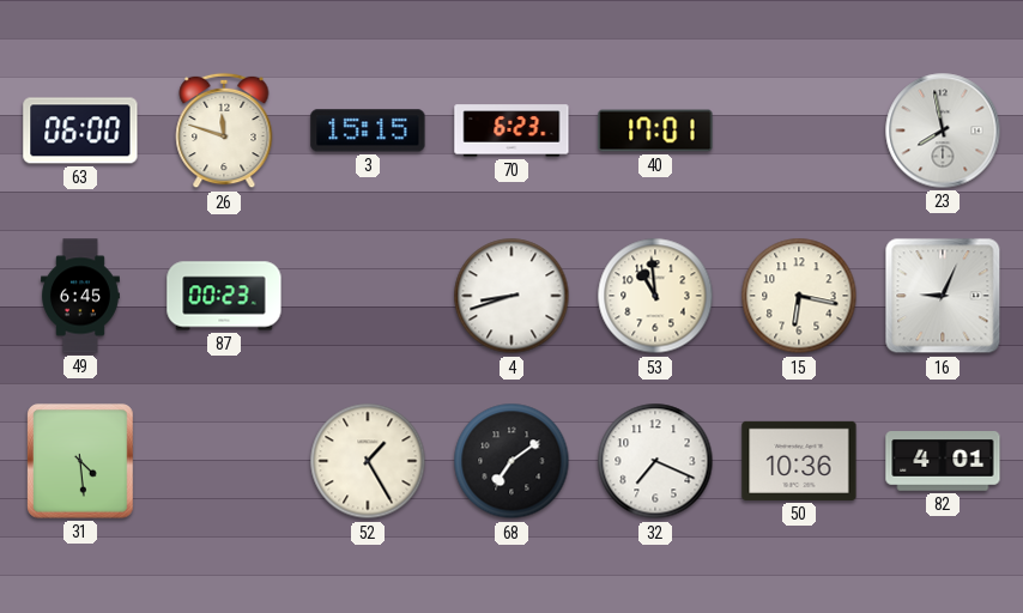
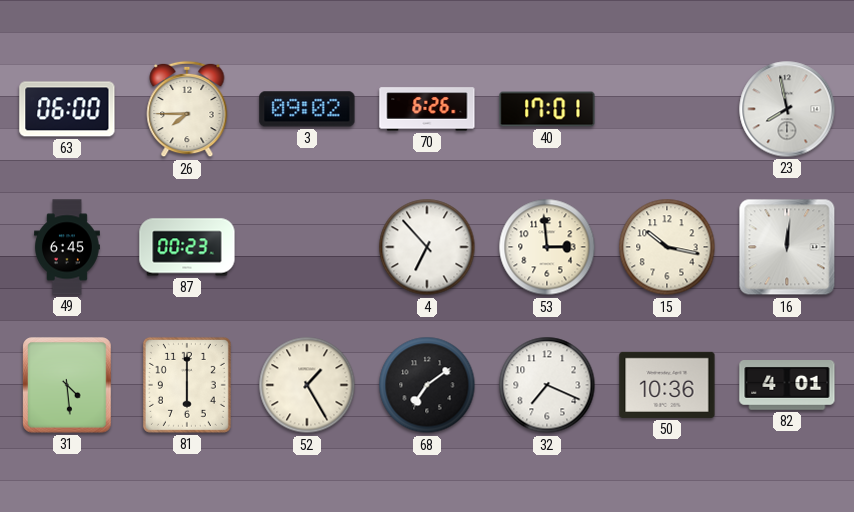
26: 11:48 -> 7:45 (187, 109)
3: 15:15 -> 09:02 (307, 109)
70: 6:23 -> 6:26 (427, 109)
4: 8:42 -> 6:53 (427, 247)
53: 10:59 -> 2:59 (547, 247)
15: 6:17 -> 10:17 (667, 247)
16: 9:04 -> 12:01 (787, 247)
81: none -> 6:00 (187, 385)
